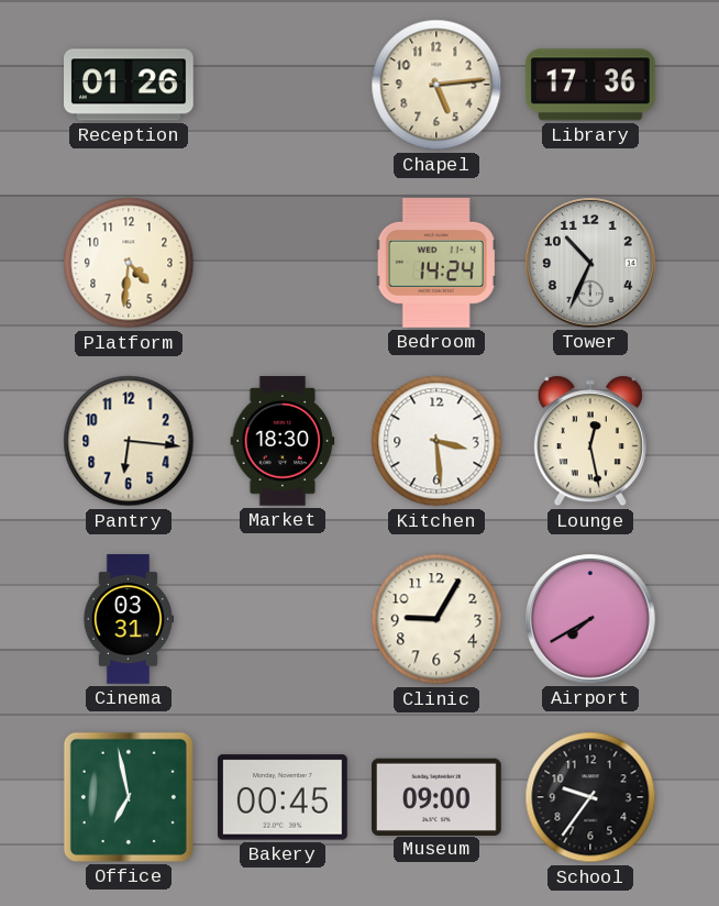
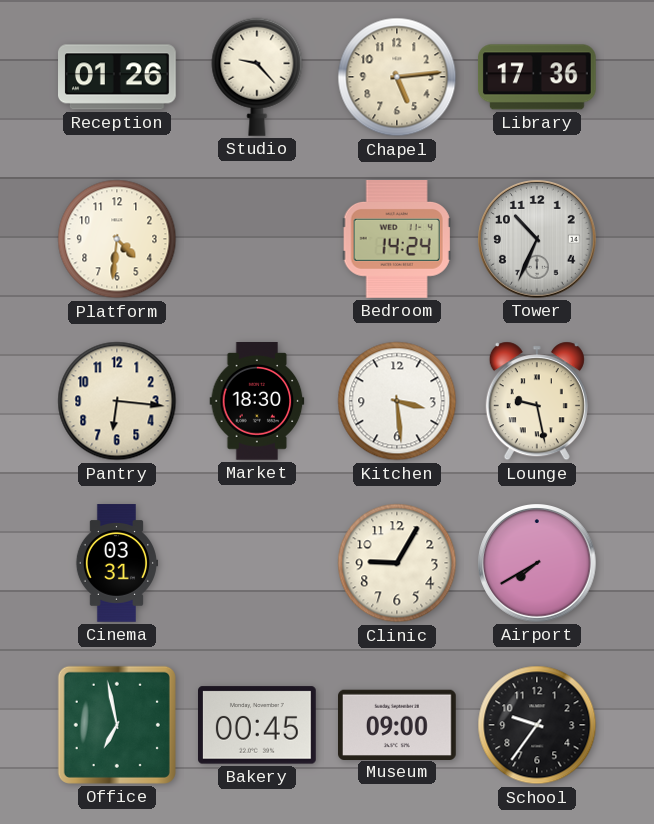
Studio: none -> 9:23 (257, 77)
Lounge: 12:28 -> 9:28 (537, 401)
